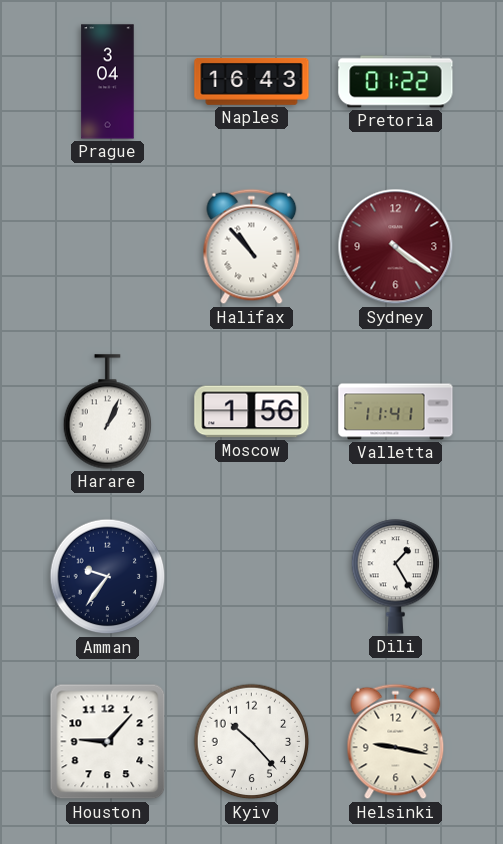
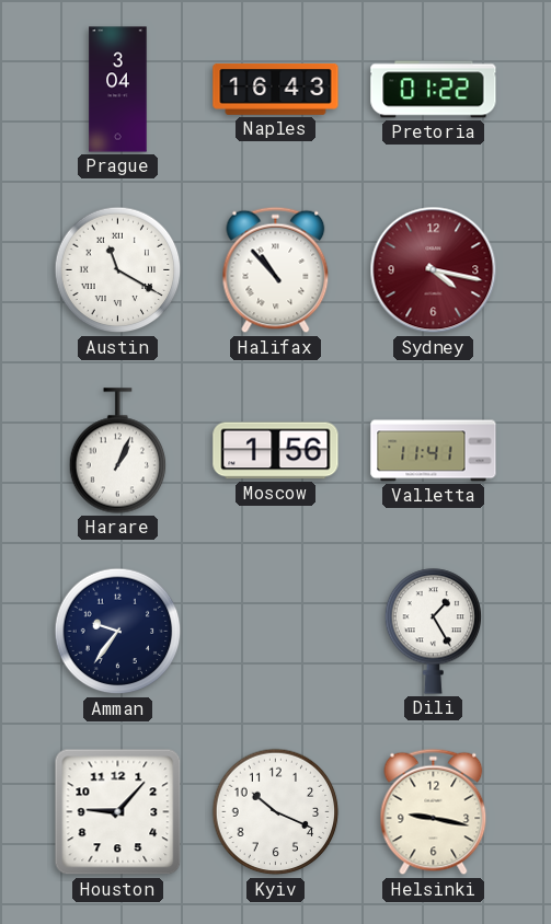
Austin: none -> 11:20 (118, 270)
Sydney: 4:21 -> 4:17 (434, 270)
Kyiv: 10:23 -> 10:19 (276, 812)
